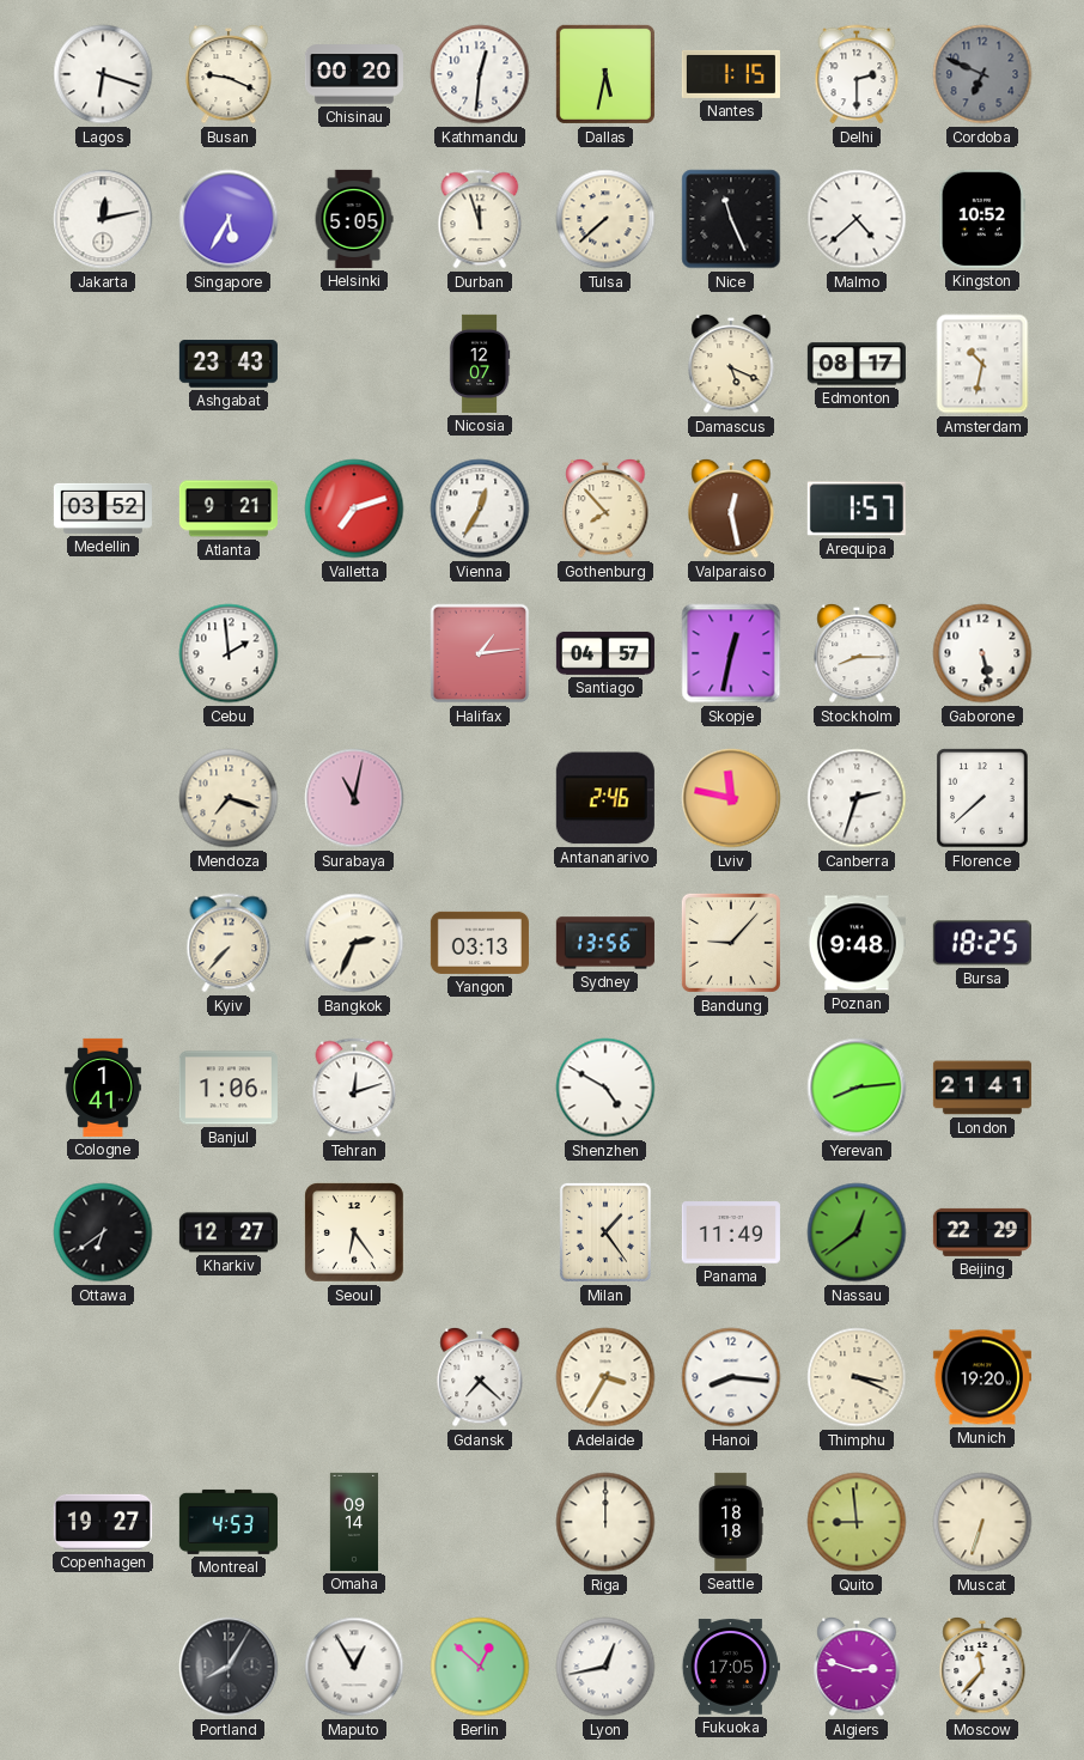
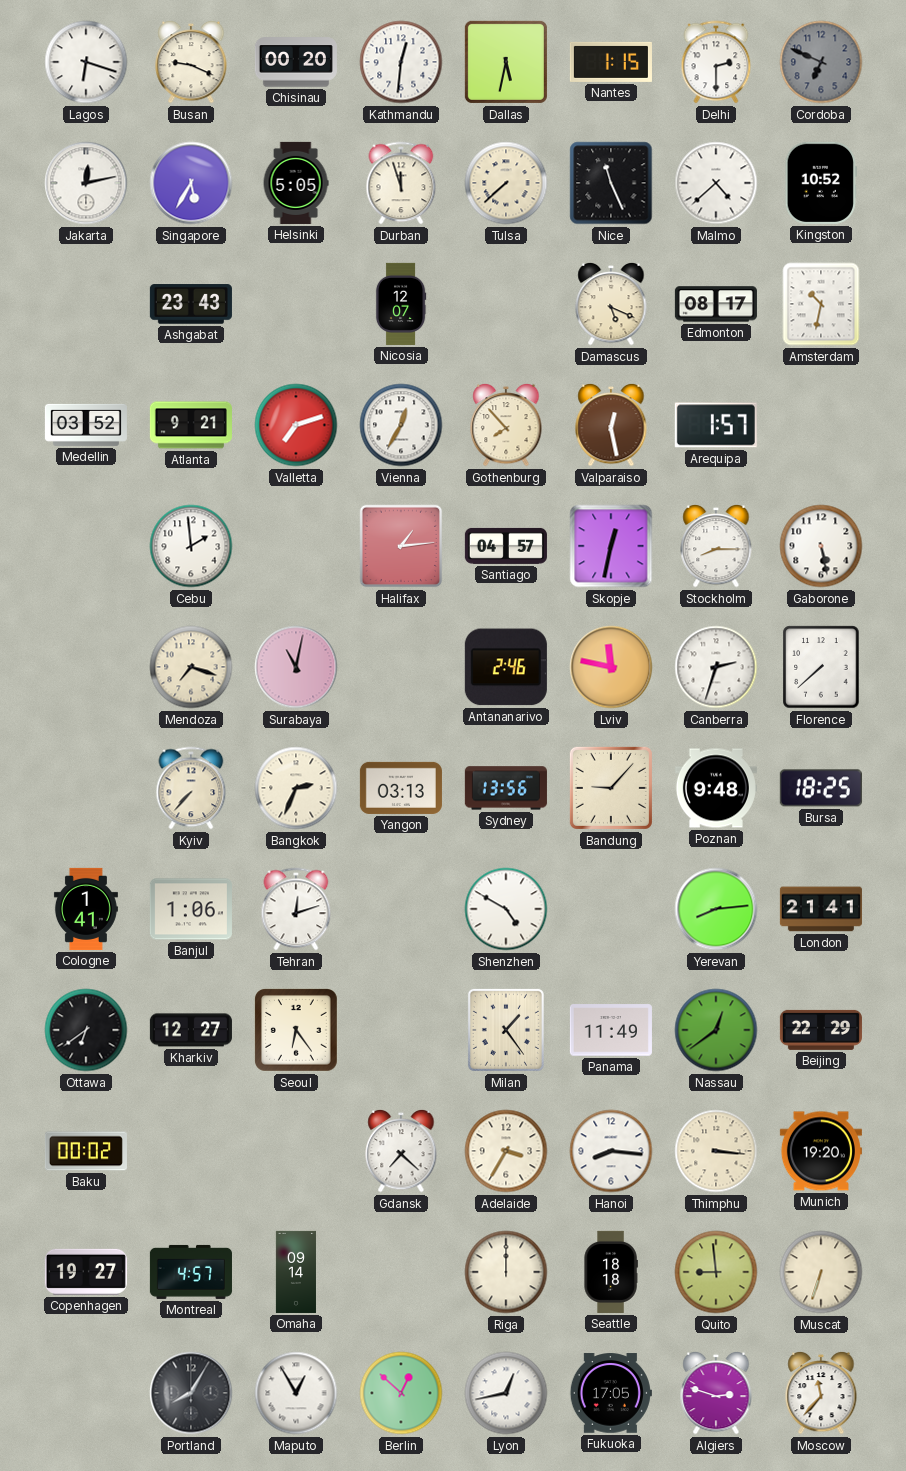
Baku: none -> 00:02 (86, 1151)
Thimphu: 3:19 -> 3:16 (716, 1151)
Montreal: 4:53 -> 4:57 (191, 1272)
